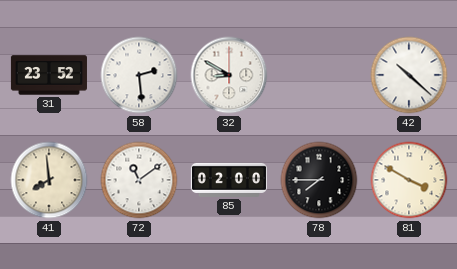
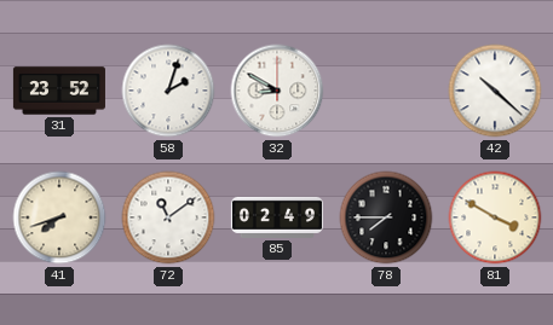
58: 2:29 -> 2:03 (168, 91)
41: 7:59 -> 7:42 (59, 217)
85: 02:00 -> 02:49 (277, 217)
